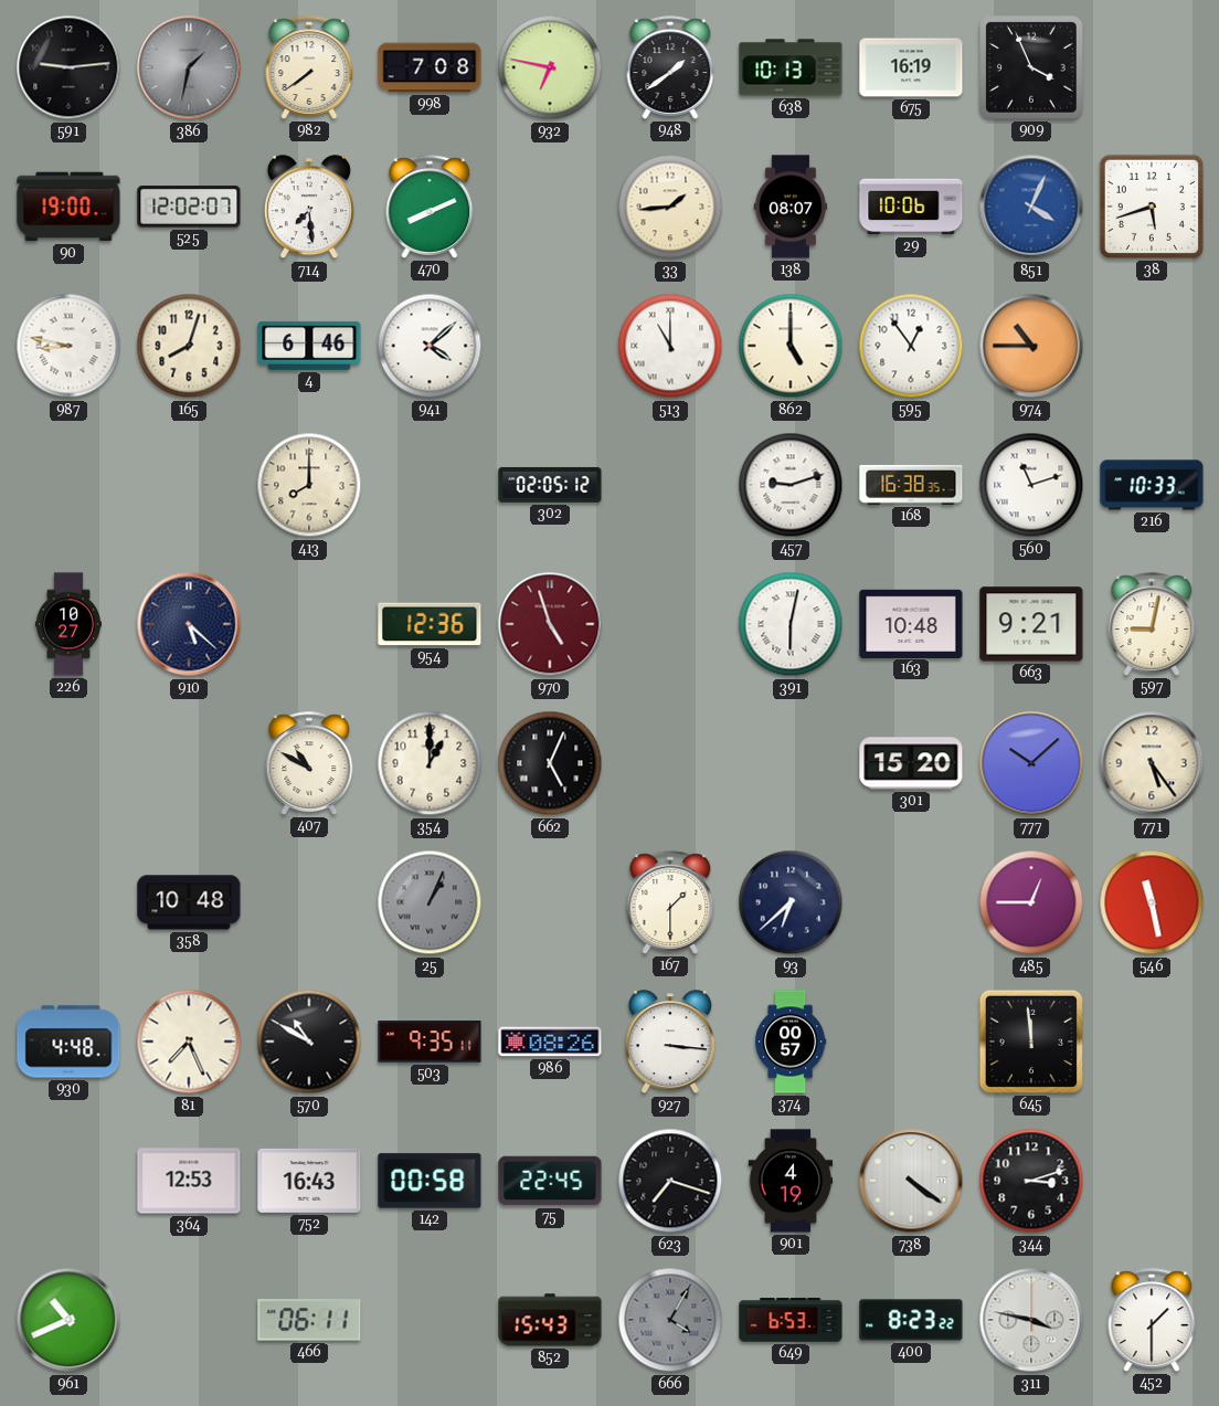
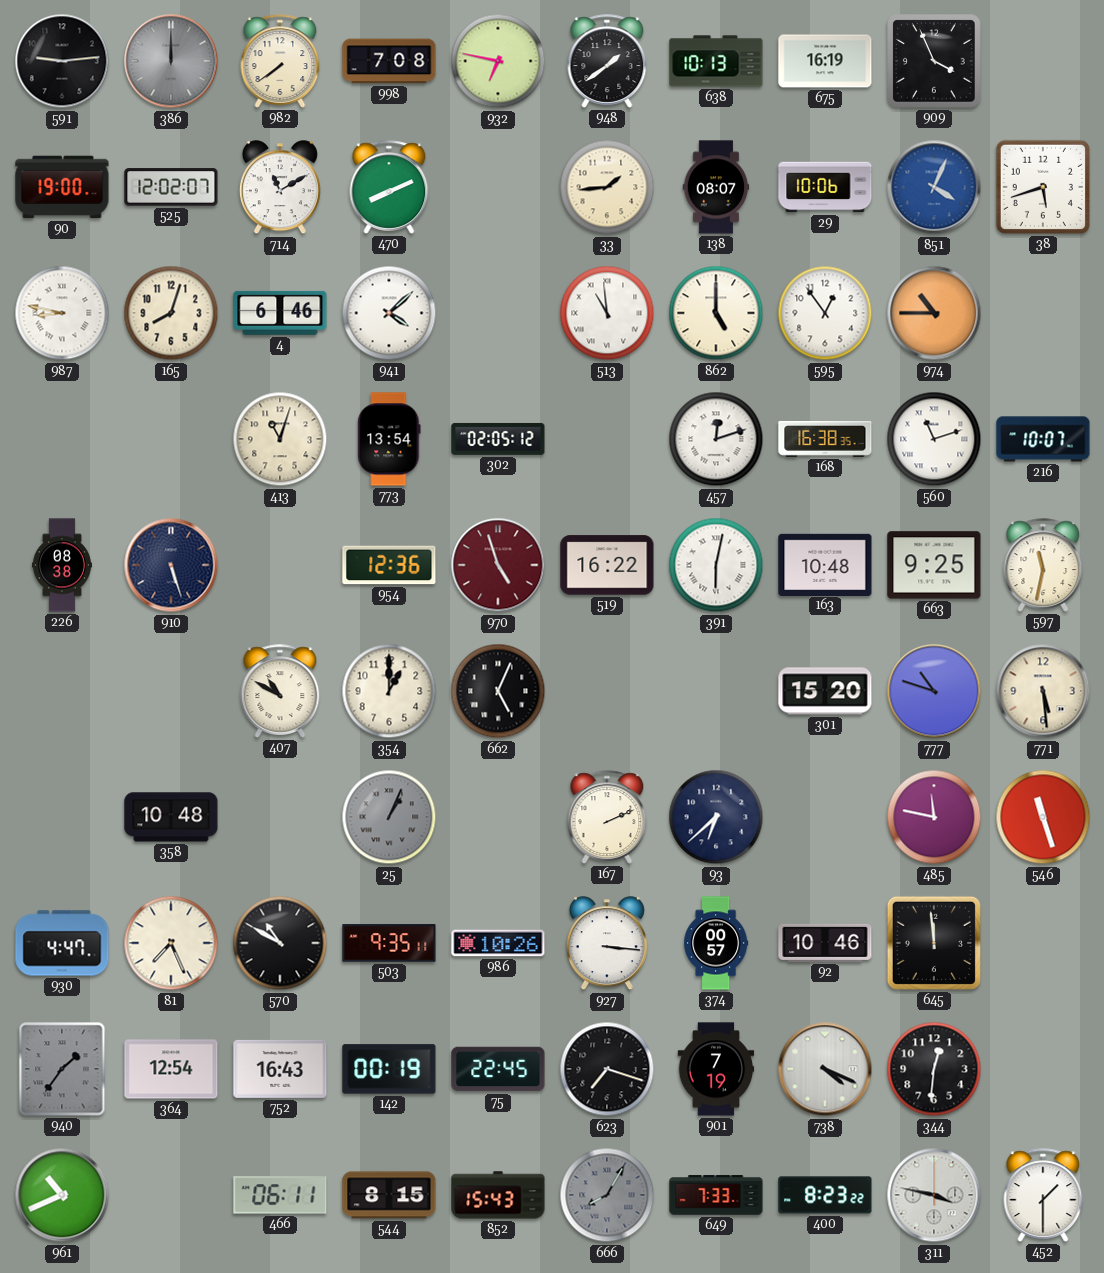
386: 1:32 -> 12:00 (171, 61)
714: 7:29 -> 11:10 (280, 188)
513: 11:00 -> 10:59 (607, 313)
413: 8:00 -> 11:03 (280, 439)
773: none -> 13:54 (389, 439)
457: 9:12 -> 12:12 (716, 439)
216: 10:33 -> 10:07 (1043, 439)
226: 10:27 -> 08:38 (62, 565)
910: 5:22 -> 5:27 (171, 565)
519: none -> 16:22 (607, 565)
663: 9:21 -> 9:25 (934, 565)
597: 9:02 -> 11:32 (1043, 565)
777: 10:08 -> 10:48 (934, 691)
771: 5:24 -> 5:29 (1043, 691)
167: 1:30 -> 2:11 (607, 817)
485: 12:45 -> 11:47 (934, 817)
546: 11:28 -> 11:27 (1043, 817)
930: 4:48 -> 4:47 (62, 943)
986: 08:26 -> 10:26 (498, 943)
92: none -> 10:46 (825, 943)
940: none -> 1:36 (62, 1069)
364: 12:53 -> 12:54 (171, 1069)
142: 00:58 -> 00:19 (389, 1069)
901: 4:19 -> 7:19 (716, 1069)
738: 4:21 -> 4:19 (825, 1069)
344: 3:12 -> 12:31 (934, 1069)
544: none -> 8:15 (389, 1195)
666: 4:05 -> 8:05 (607, 1195)
649: 6:53 -> 7:33 (716, 1195)
